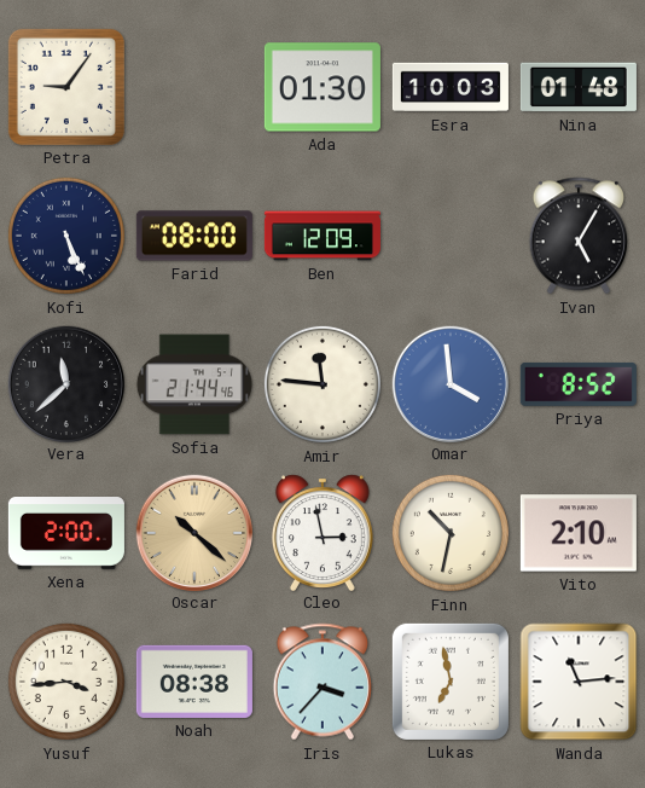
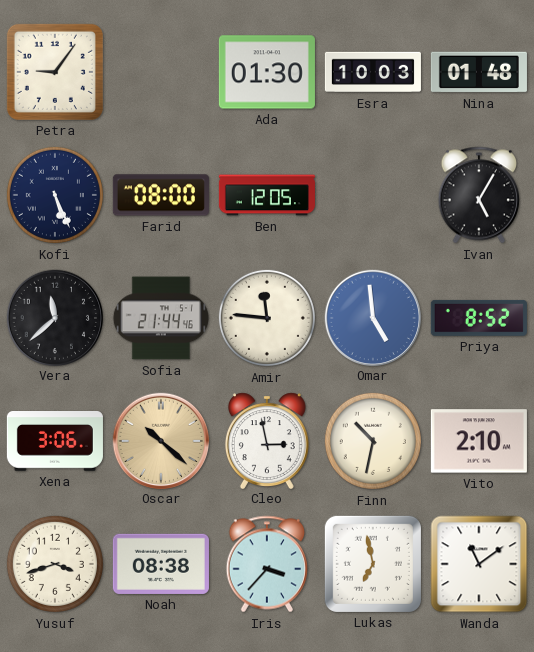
Ben: 12:09 -> 12:05 (267, 195)
Omar: 3:59 -> 4:59 (372, 317)
Xena: 2:00 -> 3:06 (55, 442)
Yusuf: 3:44 -> 3:42 (55, 564)
Wanda: 11:14 -> 11:09 (479, 564)
